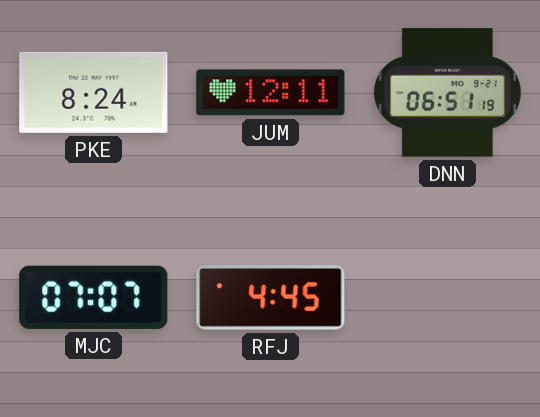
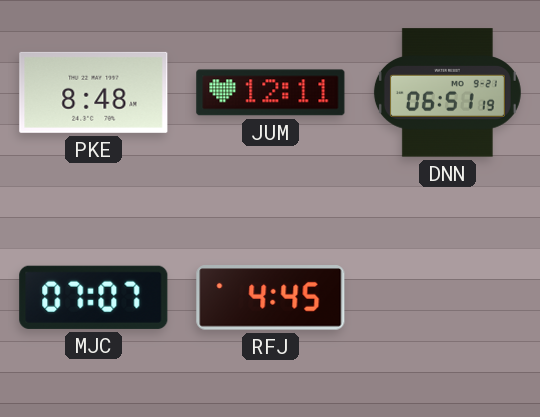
PKE: 8:24 -> 8:48 (94, 92)
